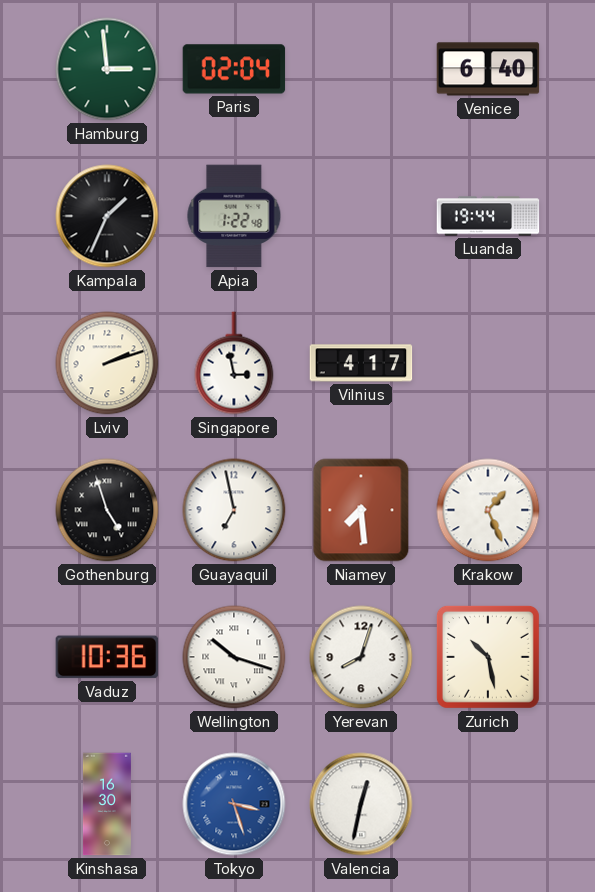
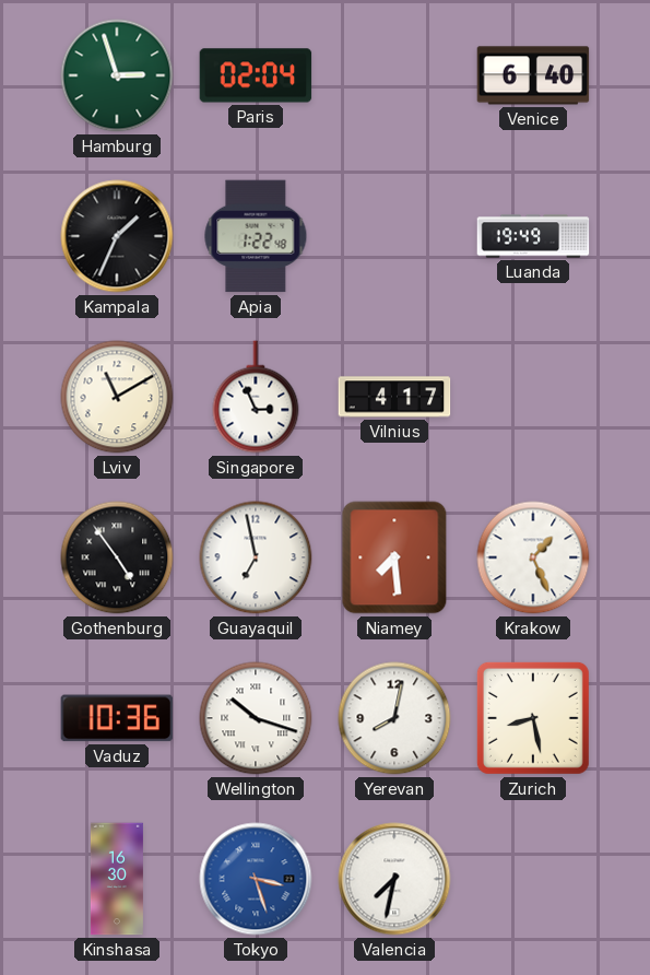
Hamburg: 2:59 -> 2:57 (117, 75)
Luanda: 19:44 -> 19:49 (533, 236)
Lviv: 2:12 -> 11:10 (117, 397)
Singapore: 2:58 -> 2:56 (256, 397)
Gothenburg: 4:57 -> 4:54 (117, 557)
Yerevan: 8:03 -> 8:02 (394, 718)
Zurich: 10:28 -> 8:28 (533, 718)
Valencia: 12:32 -> 7:32 (394, 879)
